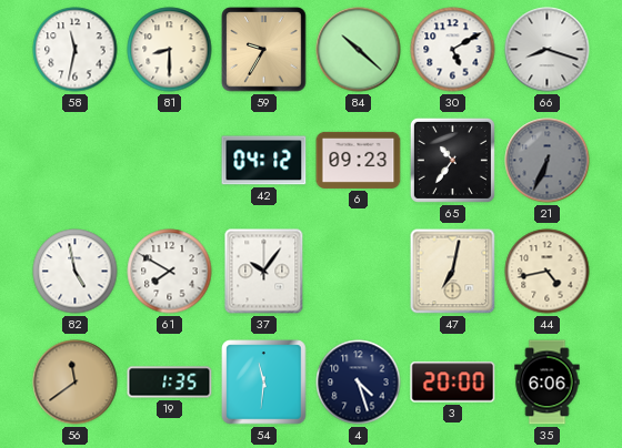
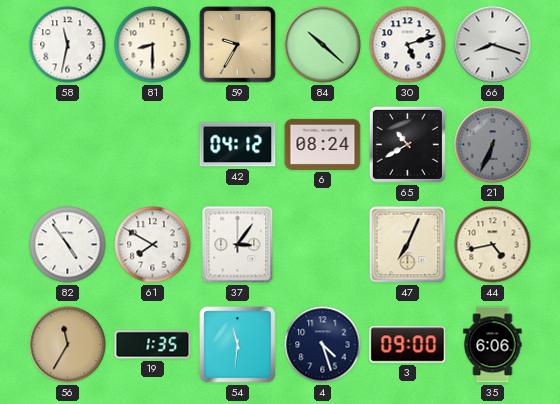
30: 5:10 -> 5:12 (408, 45)
6: 09:23 -> 08:24 (323, 144)
65: 10:36 -> 10:40 (407, 144)
82: 4:58 -> 4:54 (68, 245)
37: 10:06 -> 3:06 (238, 245)
47: 7:02 -> 7:04 (408, 245)
56: 11:39 -> 11:35 (68, 345)
3: 20:00 -> 09:00 (408, 345)
